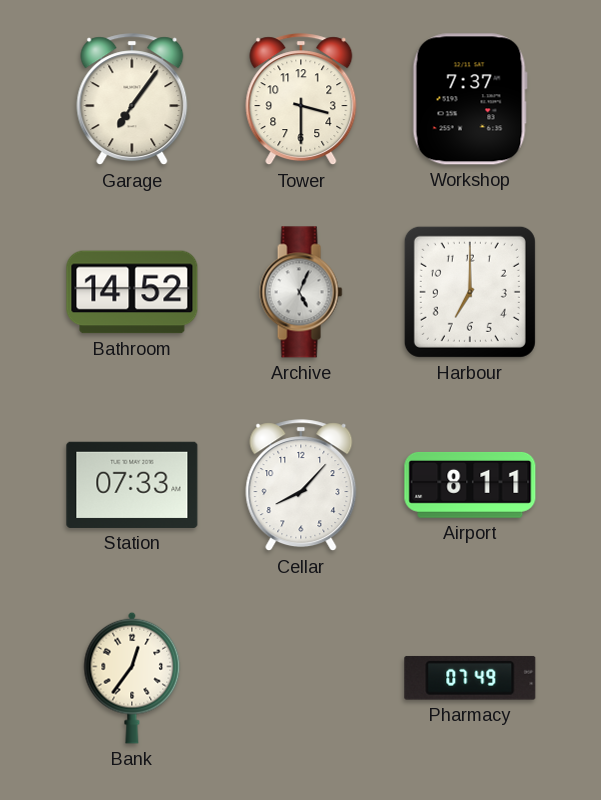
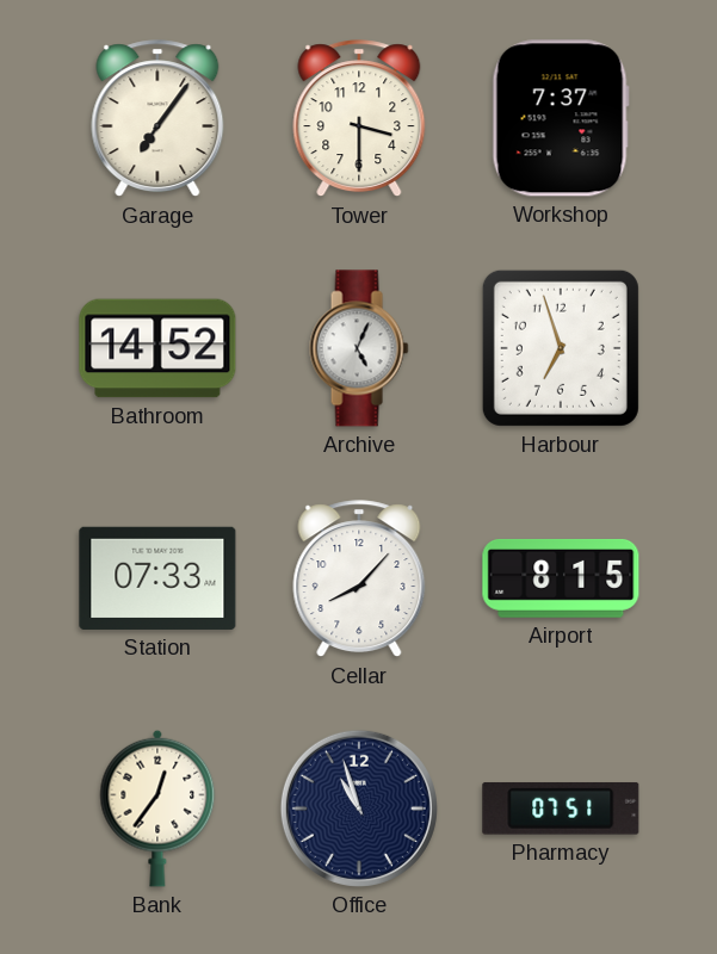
Harbour: 7:00 -> 6:57 (561, 348)
Airport: 8:11 -> 8:15 (561, 578)
Office: none -> 10:57 (359, 809)
Pharmacy: 07:49 -> 07:51 (561, 809)
